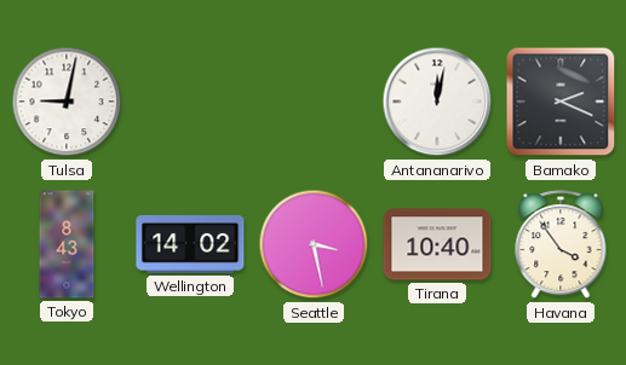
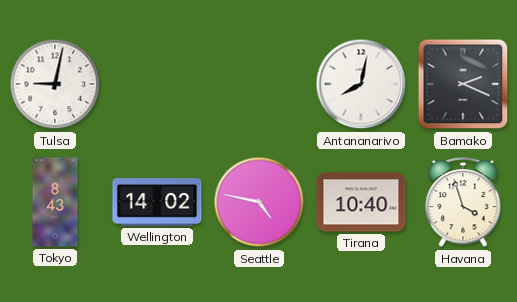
Antananarivo: 12:02 -> 8:02 (361, 84)
Seattle: 3:28 -> 4:47 (259, 202)
Havana: 3:54 -> 3:57 (463, 203)
